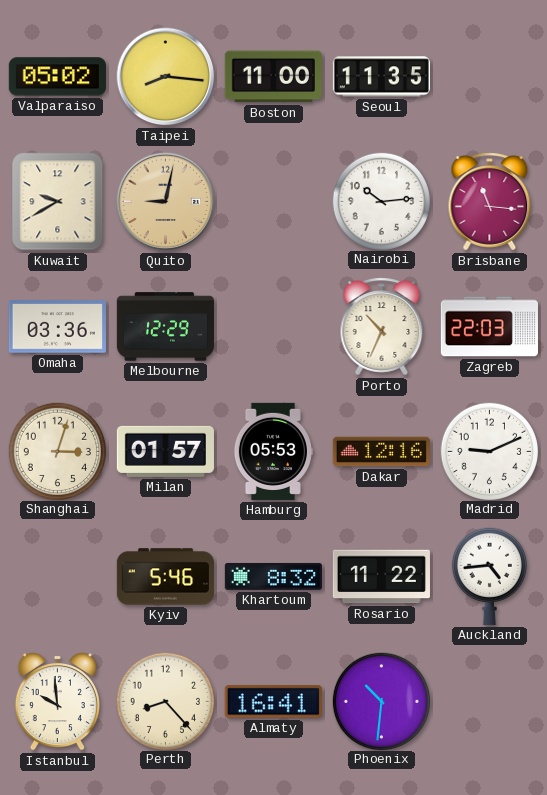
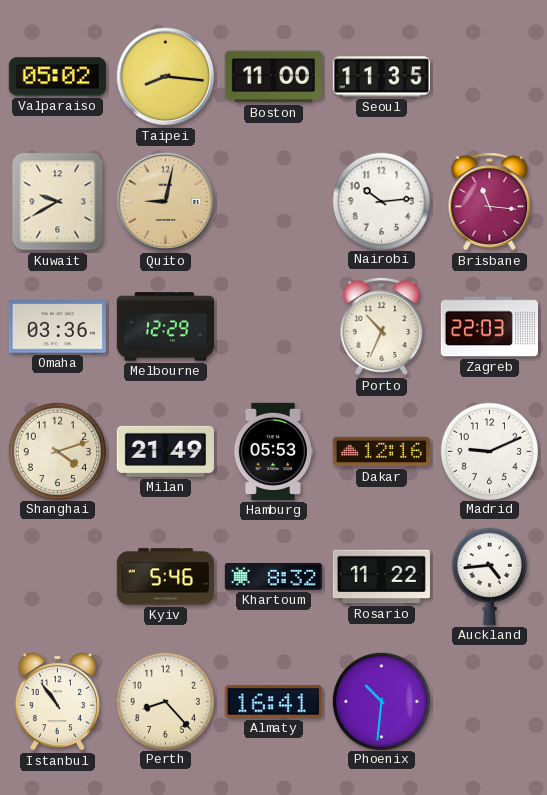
Shanghai: 3:03 -> 4:12 (57, 451)
Milan: 01:57 -> 21:49 (165, 451)
Istanbul: 9:59 -> 10:54 (57, 701)
